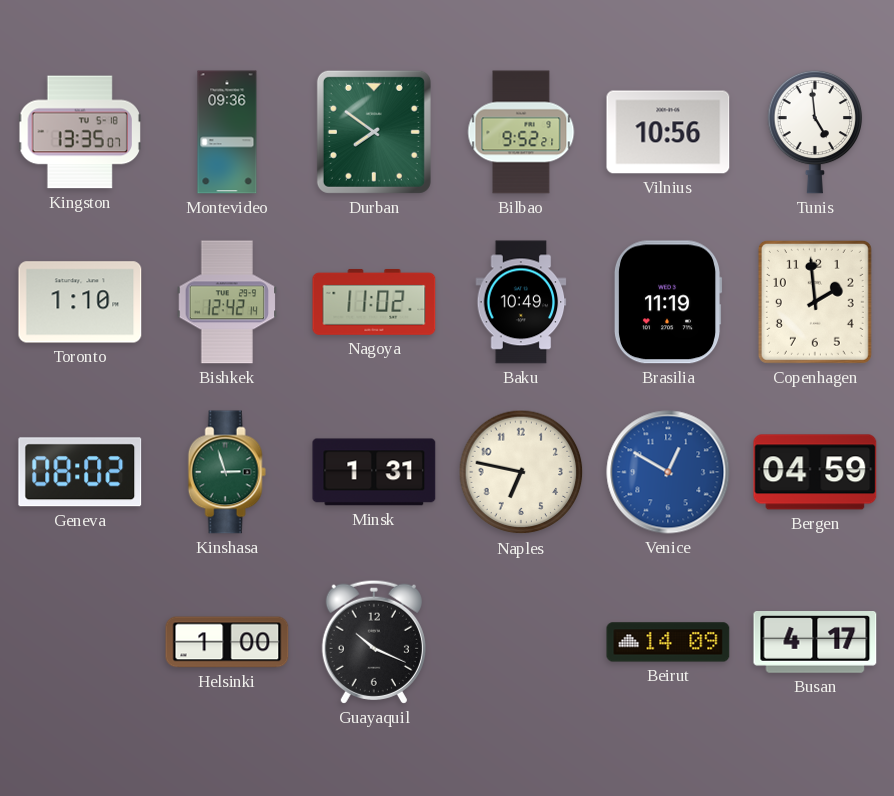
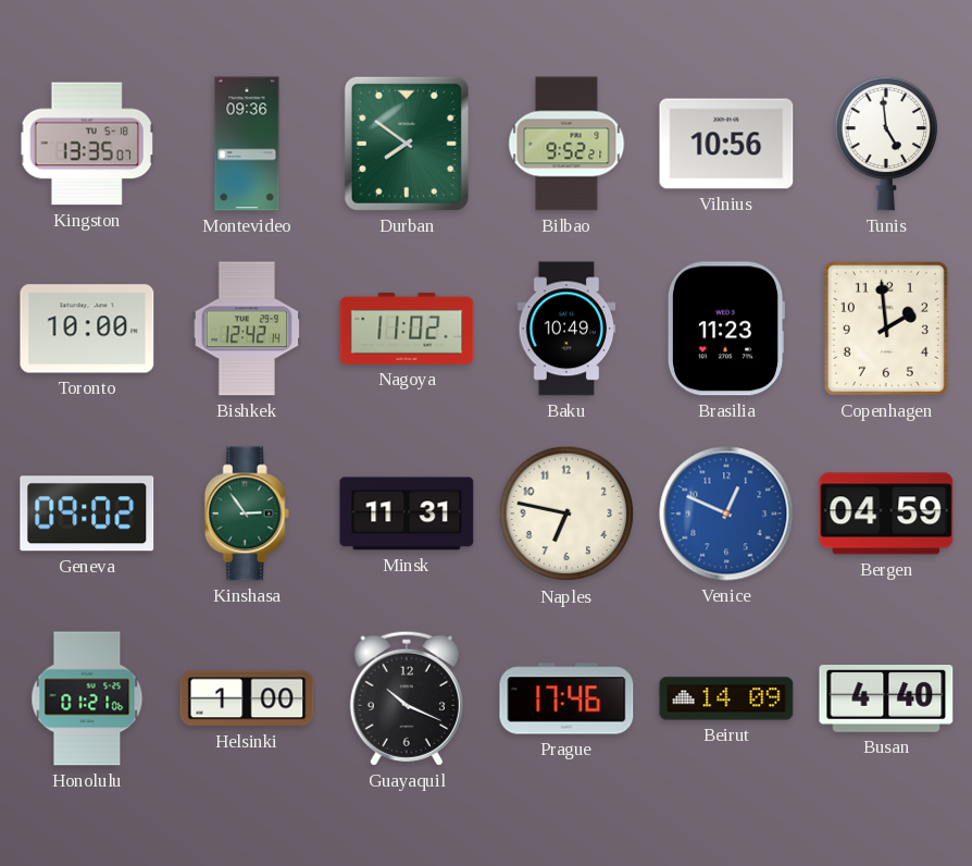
Toronto: 1:10 -> 10:00 (87, 329)
Brasilia: 11:19 -> 11:23 (726, 329)
Geneva: 08:02 -> 09:02 (87, 514)
Kinshasa: 2:57 -> 2:54 (247, 514)
Minsk: 1:31 -> 11:31 (407, 514)
Venice: 12:50 -> 12:49 (726, 514)
Honolulu: none -> 01:21 (87, 698)
Prague: none -> 17:46 (566, 698)
Busan: 4:17 -> 4:40 (886, 700)
